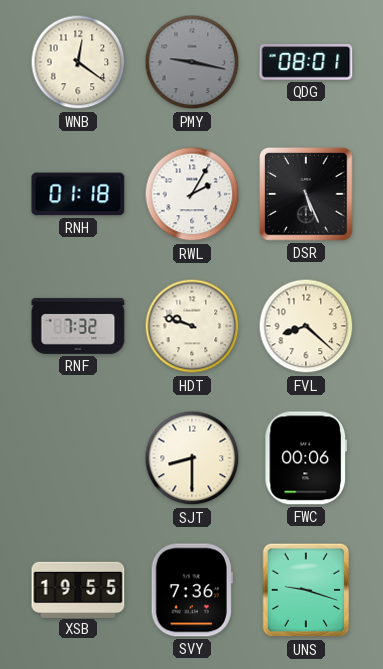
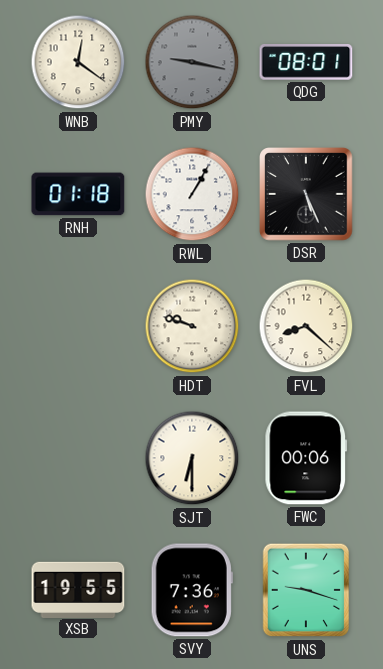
RWL: 2:05 -> 1:05 (192, 194)
RNF: 7:32 -> none (78, 326)
SJT: 8:30 -> 6:30 (192, 458)
